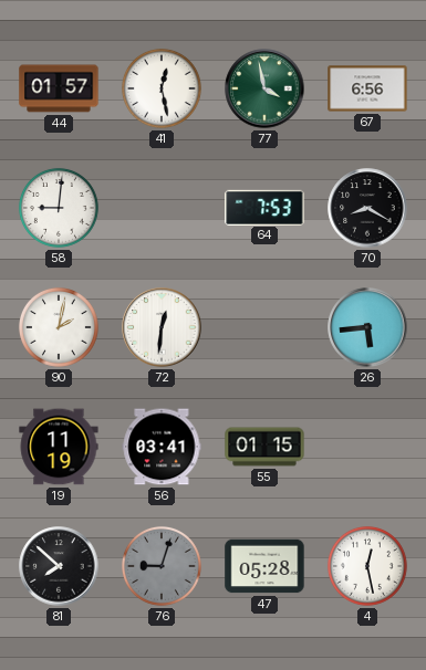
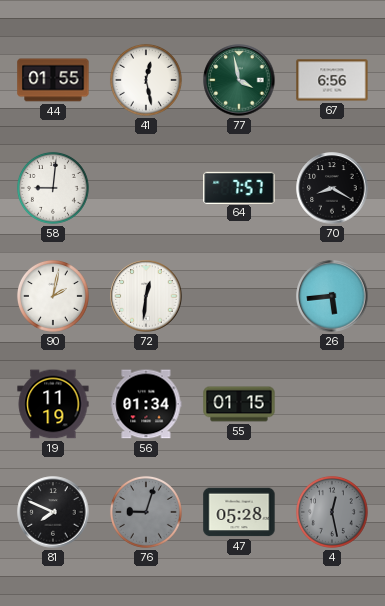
44: 01:57 -> 01:55 (53, 80)
64: 7:53 -> 7:57 (239, 187)
56: 03:41 -> 01:34 (146, 404)
81: 7:52 -> 7:49 (53, 512)
4 dial: white -> grey (332, 512)
